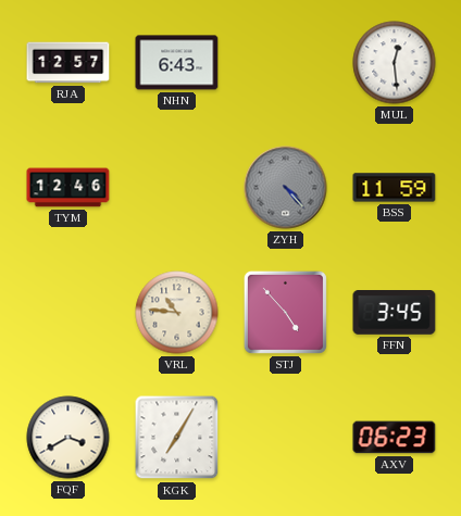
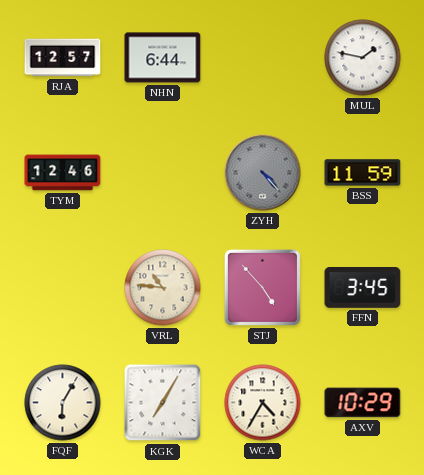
NHN: 6:43 -> 6:44 (163, 58)
MUL: 12:29 -> 1:47 (363, 58)
FQF: 3:40 -> 6:05 (63, 403)
WCA: none -> 4:35 (263, 403)
AXV: 06:23 -> 10:29 (363, 403)
